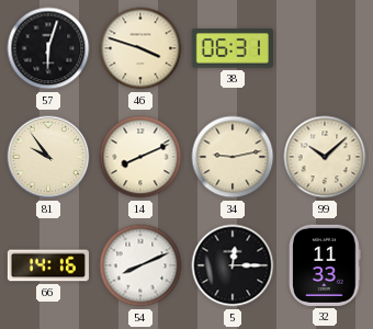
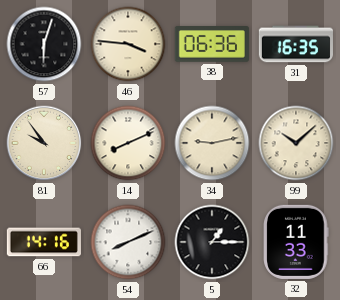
46: 3:48 -> 3:46 (128, 44)
38: 06:31 -> 06:36 (212, 44)
31: none -> 16:35 (296, 44)
5: 12:15 -> 1:15 (212, 242)
